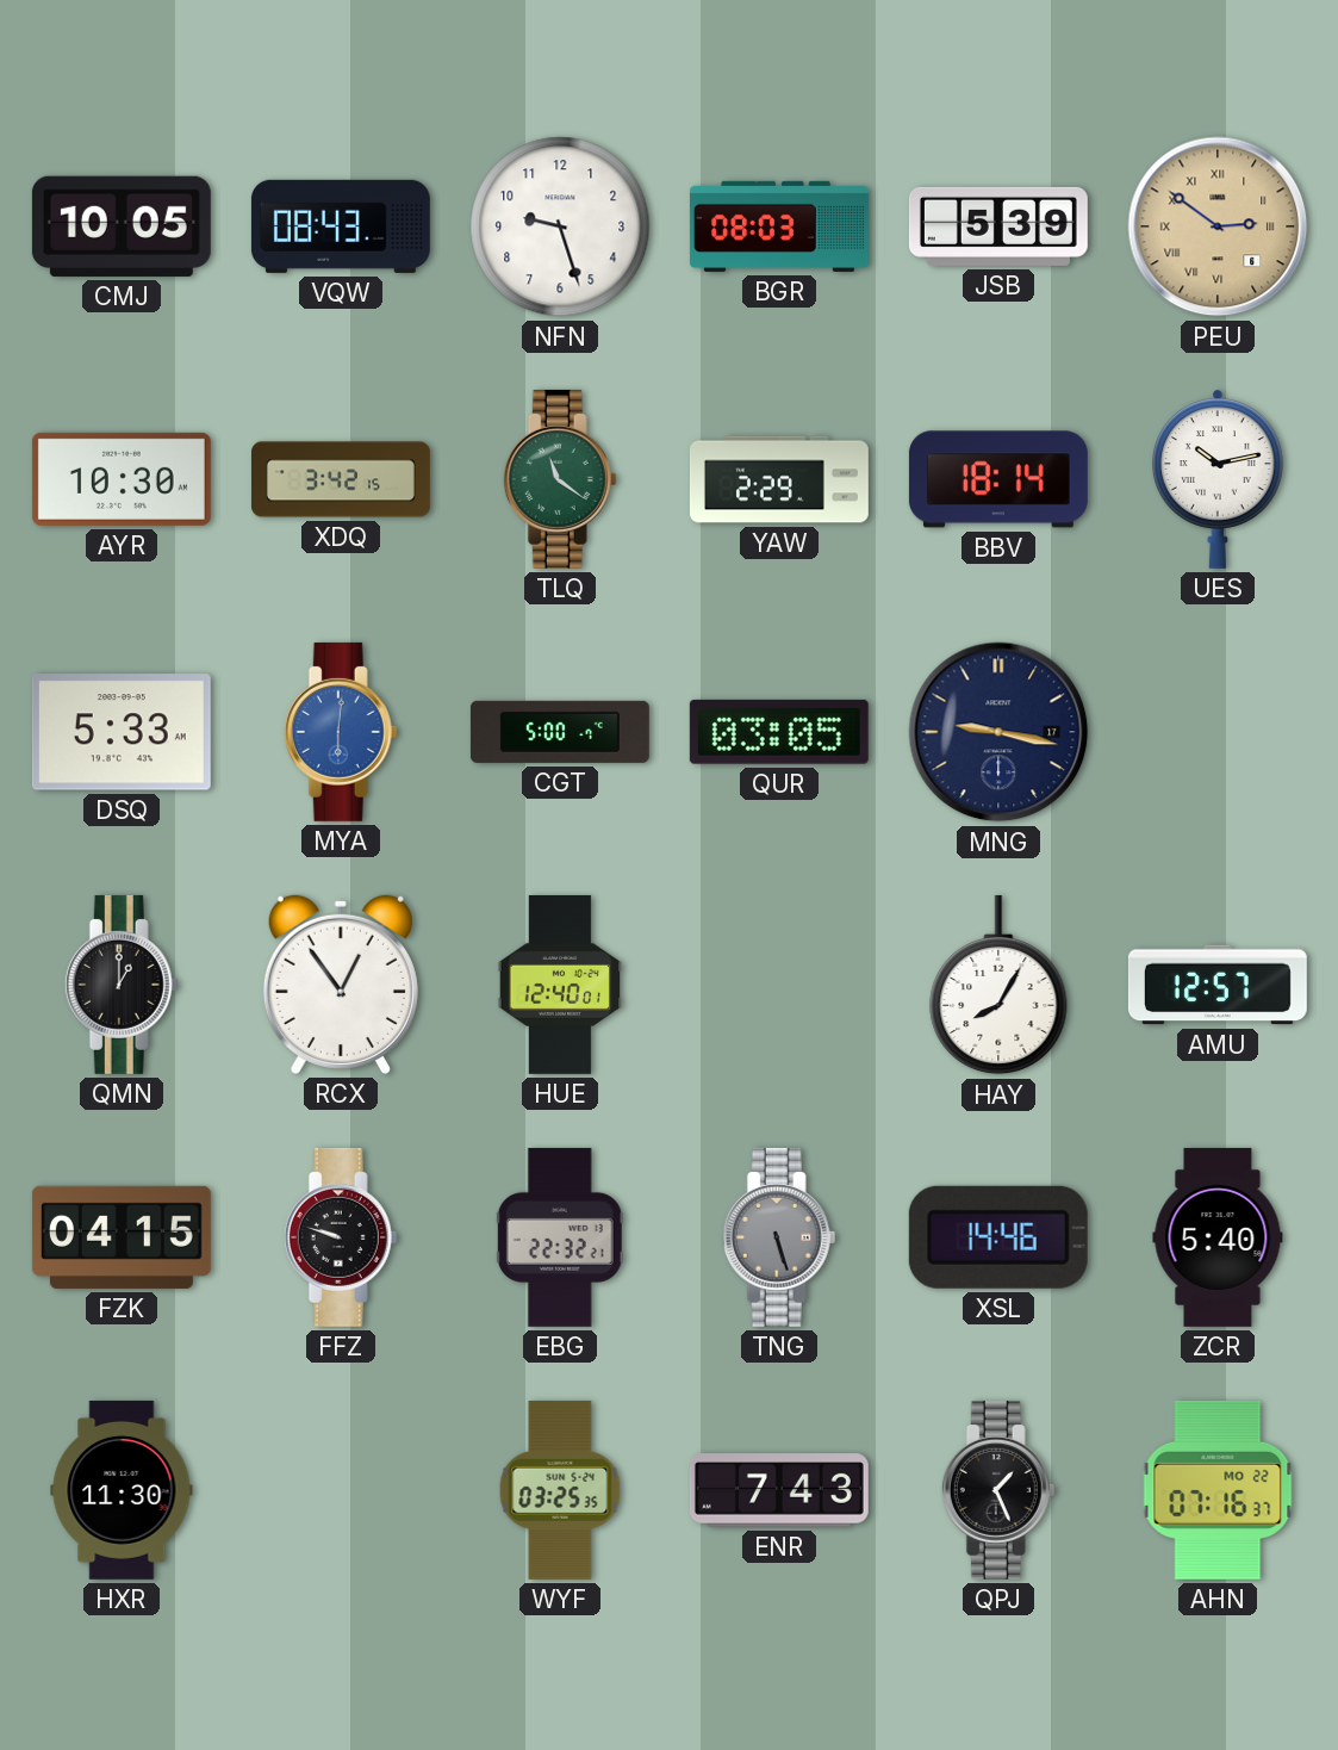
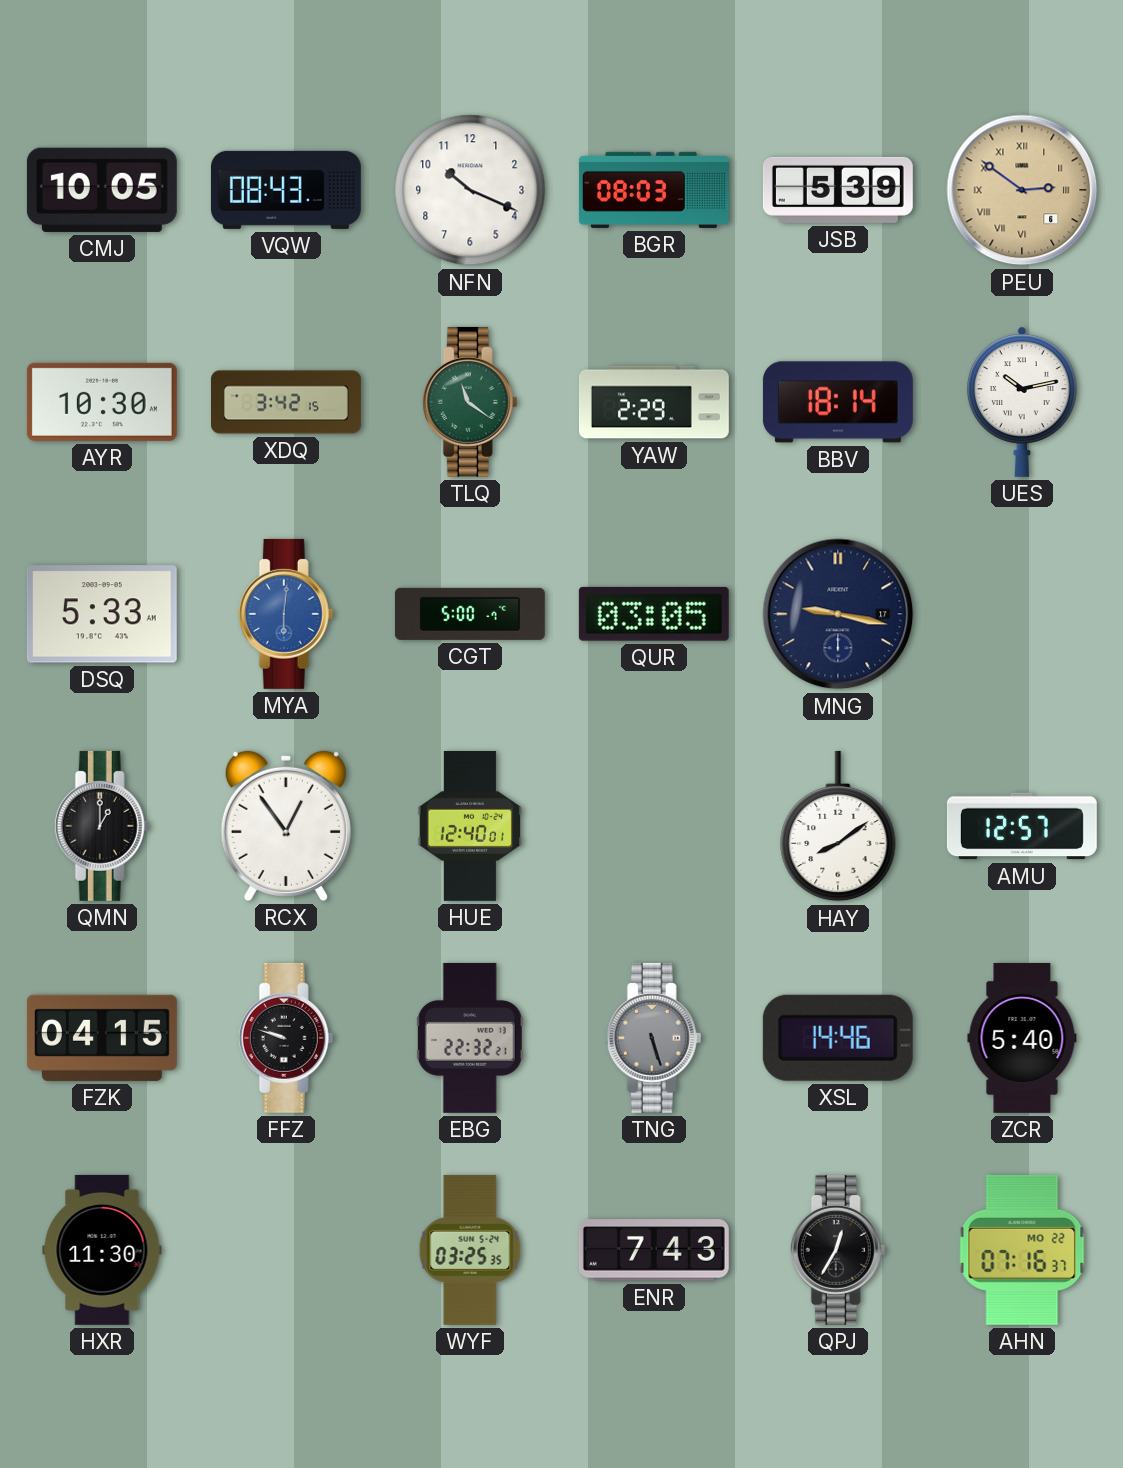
NFN: 9:27 -> 10:19 (470, 190)
HAY: 8:05 -> 8:09 (838, 826)
QPJ: 1:26 -> 12:35 (838, 1250)
